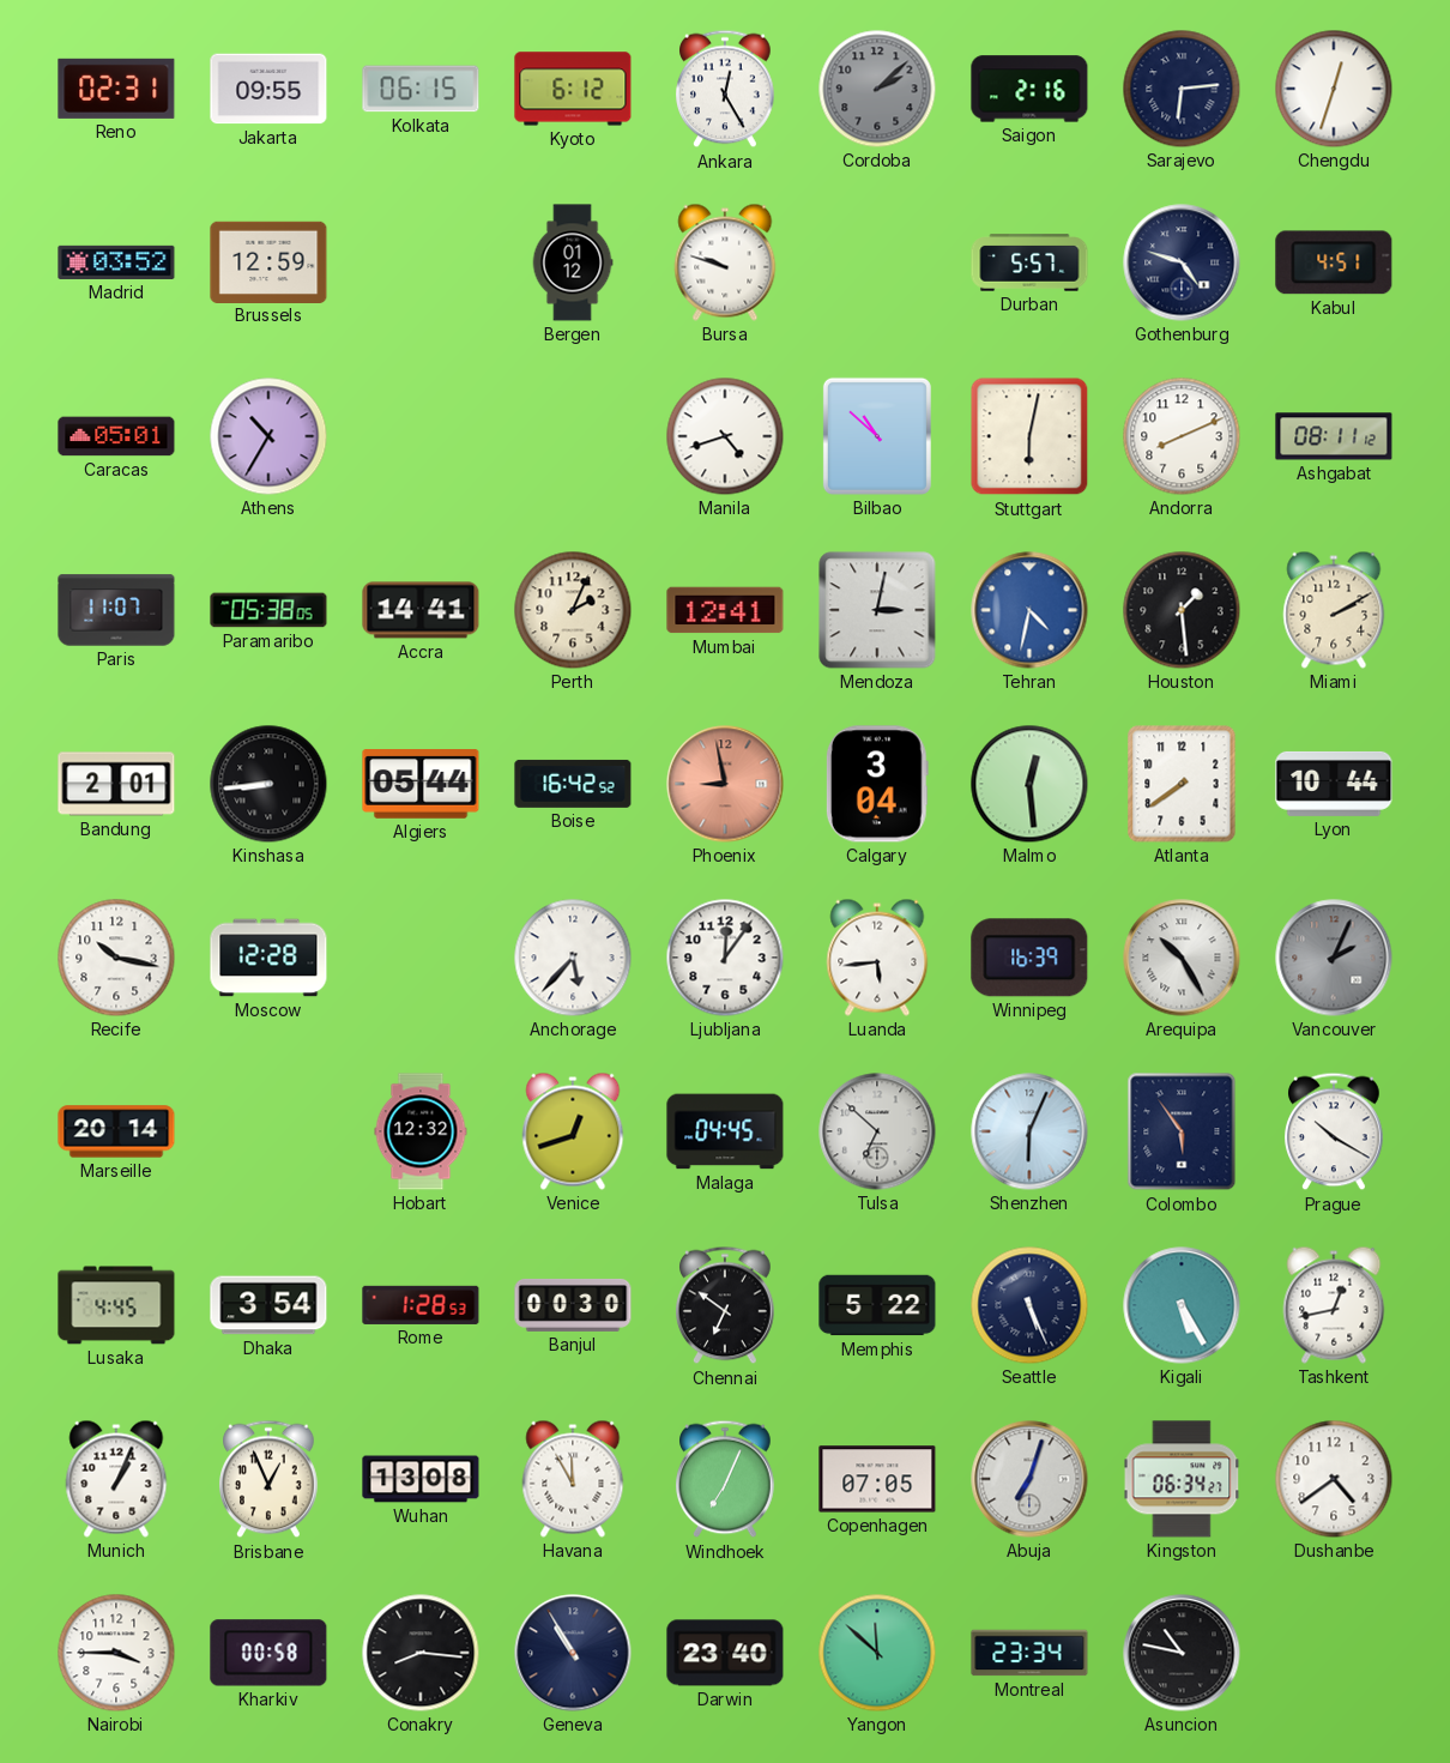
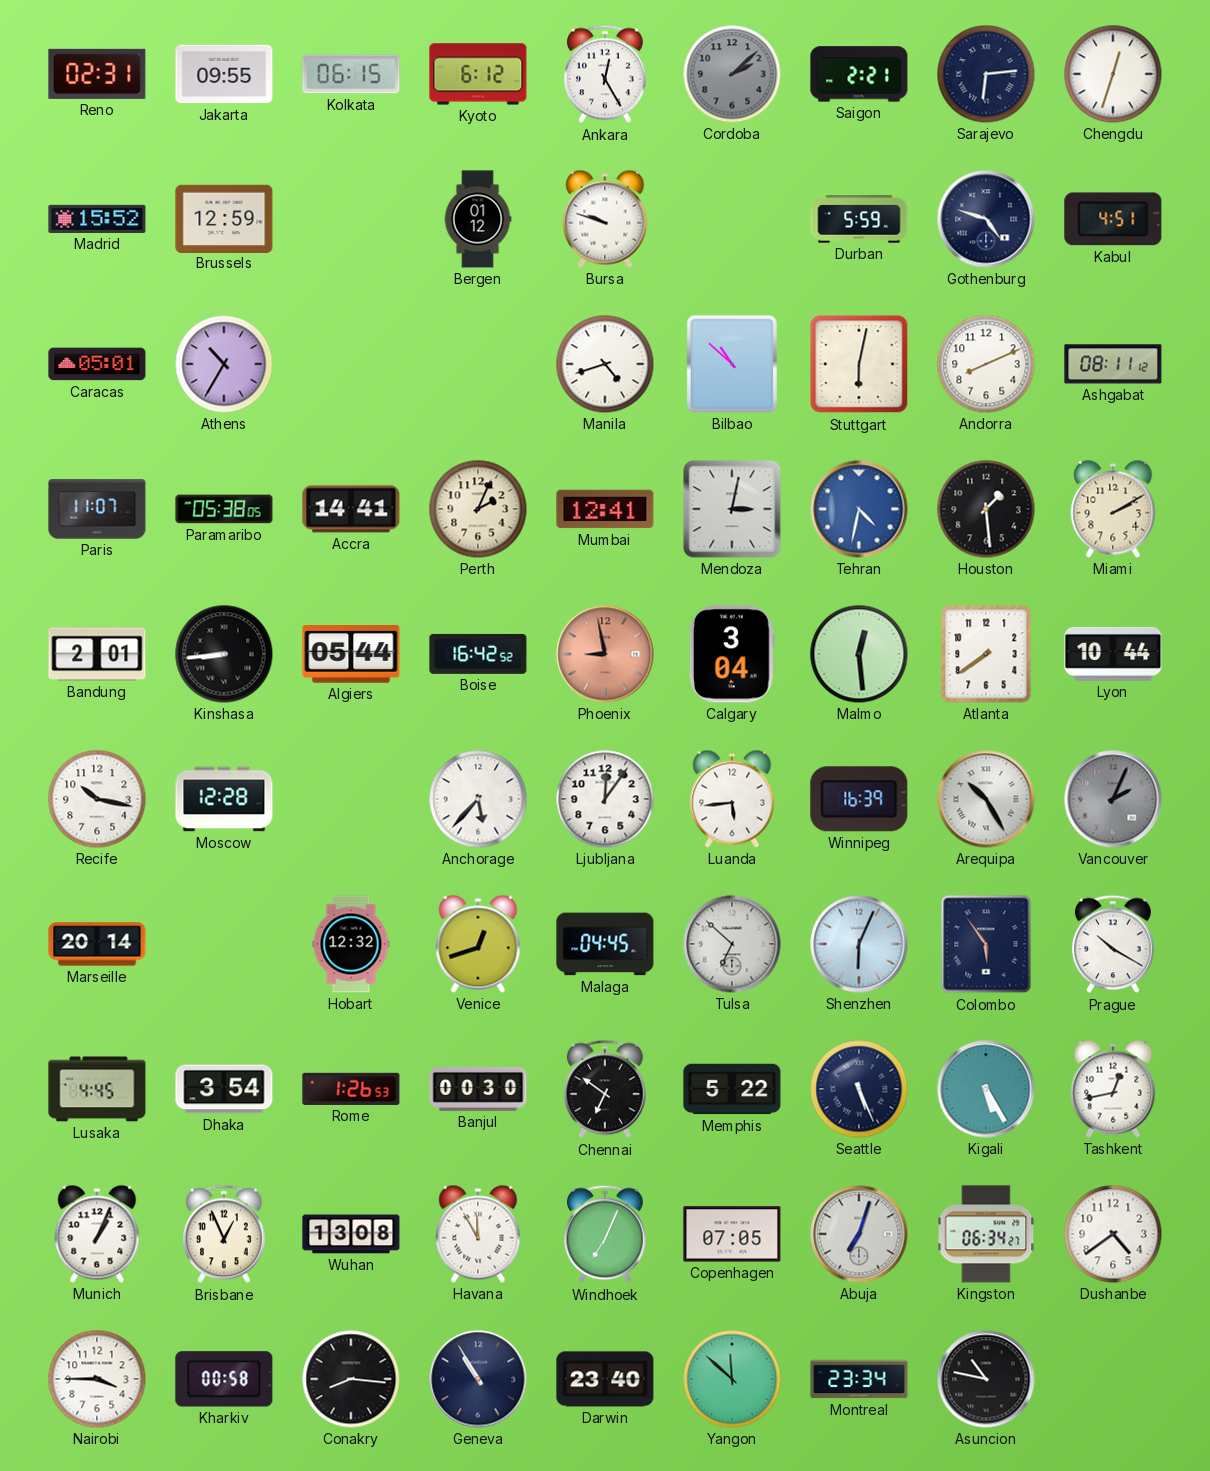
Saigon: 2:16 -> 2:21 (859, 74)
Madrid: 03:52 -> 15:52 (97, 219)
Durban: 5:57 -> 5:59 (859, 219)
Rome: 1:28 -> 1:26 (351, 1089)
